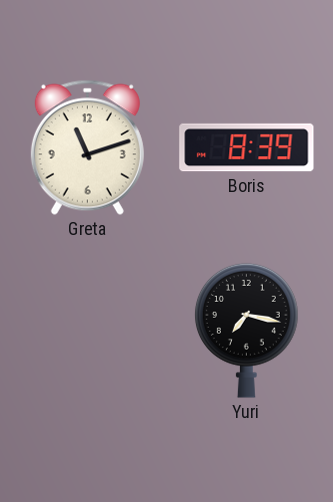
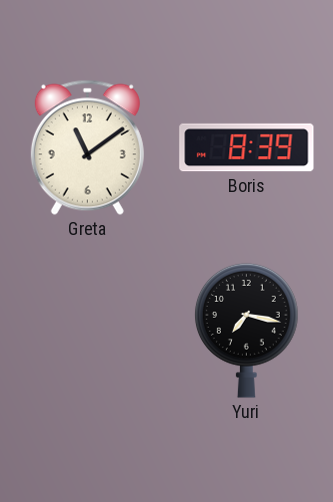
Greta: 11:12 -> 11:09 (87, 147)
